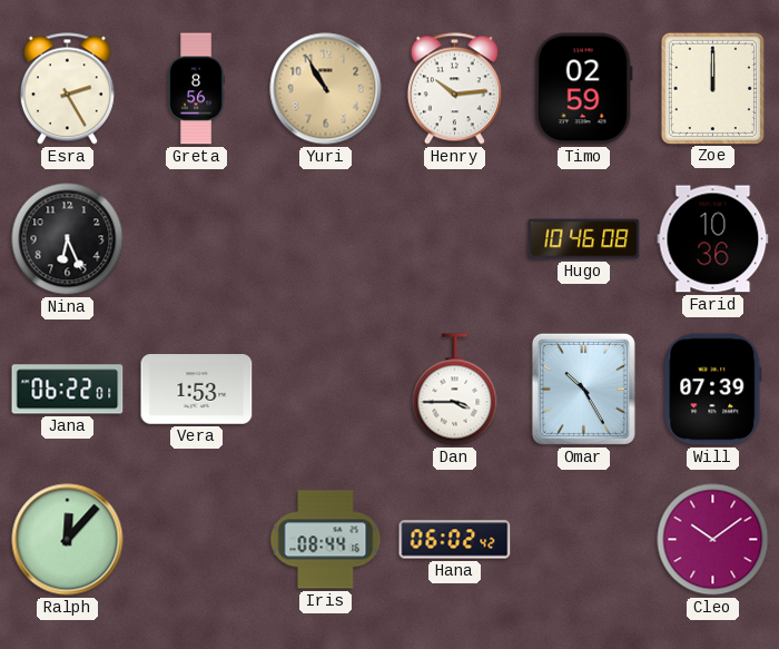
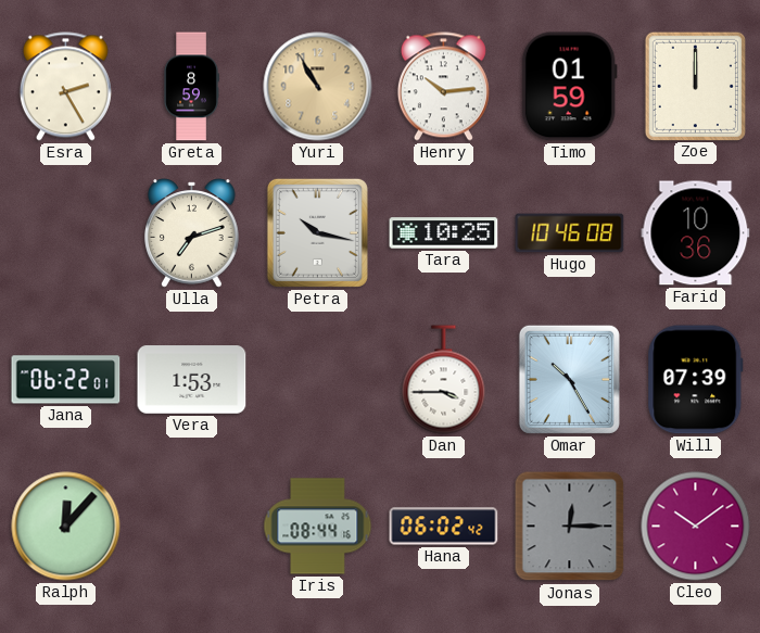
Greta: 8:56 -> 8:59 (191, 87)
Timo: 02:59 -> 01:59 (569, 87)
Nina: 6:26 -> none (68, 239)
Ulla: none -> 7:12 (192, 233)
Petra: none -> 10:17 (317, 232)
Tara: none -> 10:25 (444, 233)
Jonas: none -> 12:15 (570, 527)
